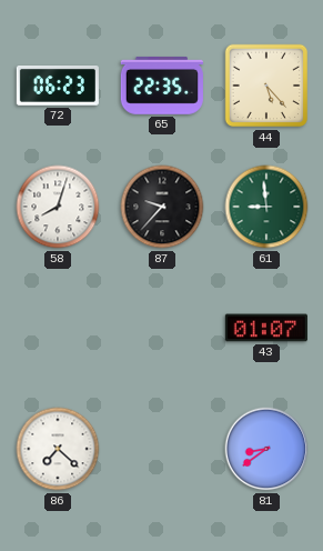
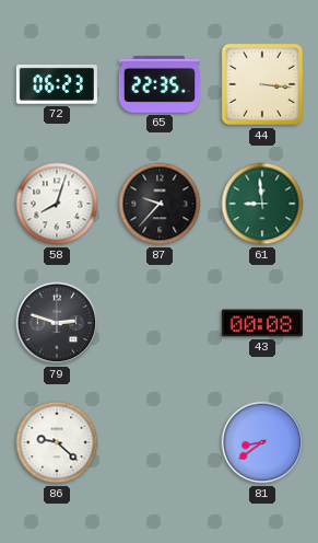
44: 5:23 -> 3:16 (262, 84)
79: none -> 2:48 (57, 323)
43: 01:07 -> 00:08 (262, 323)
86: 7:22 -> 9:22 (57, 442)
